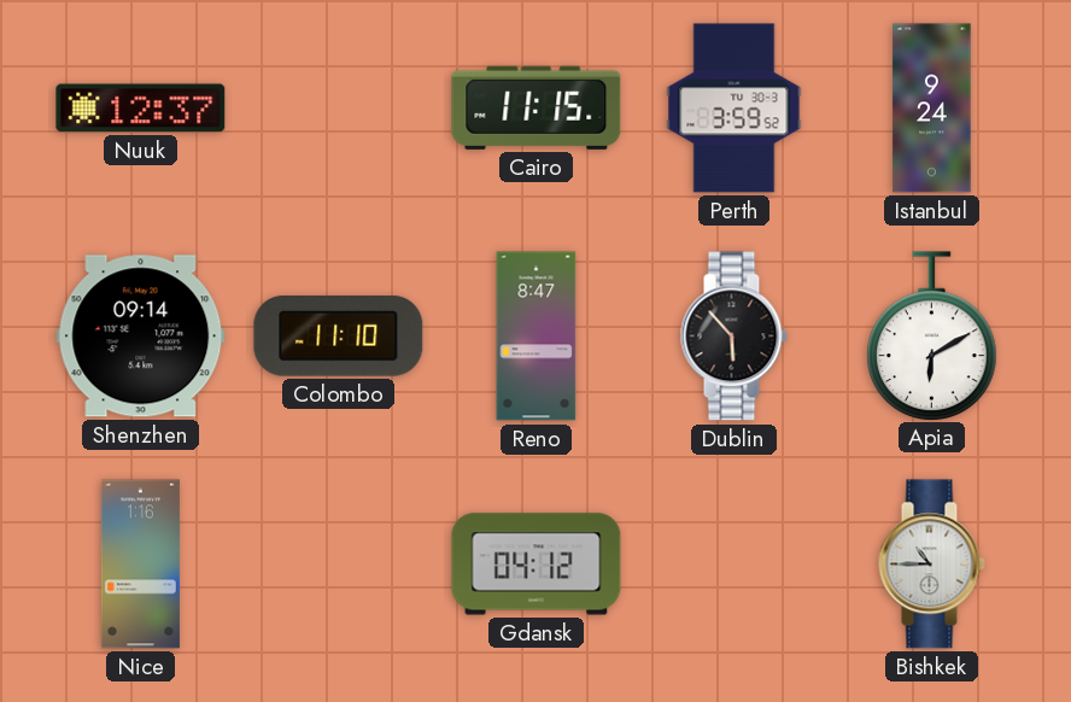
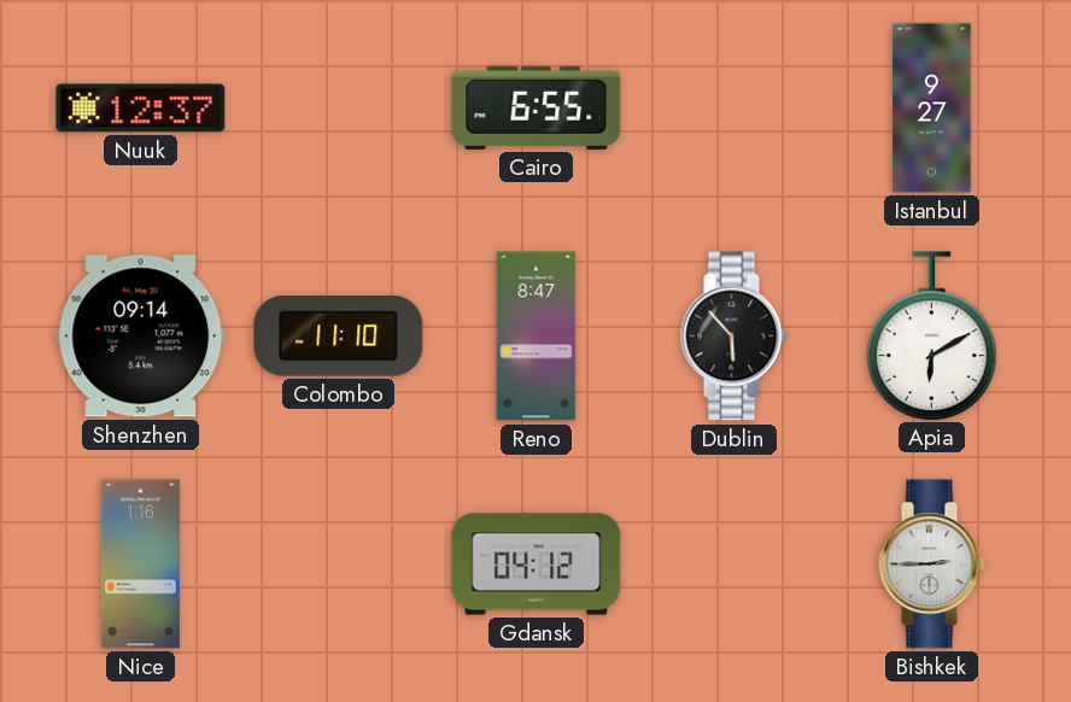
Cairo: 11:15 -> 6:55 (537, 107)
Perth: 3:59 -> none (735, 109)
Istanbul: 9:24 -> 9:27 (932, 109)
Bishkek: 10:45 -> 2:45 (931, 564)
